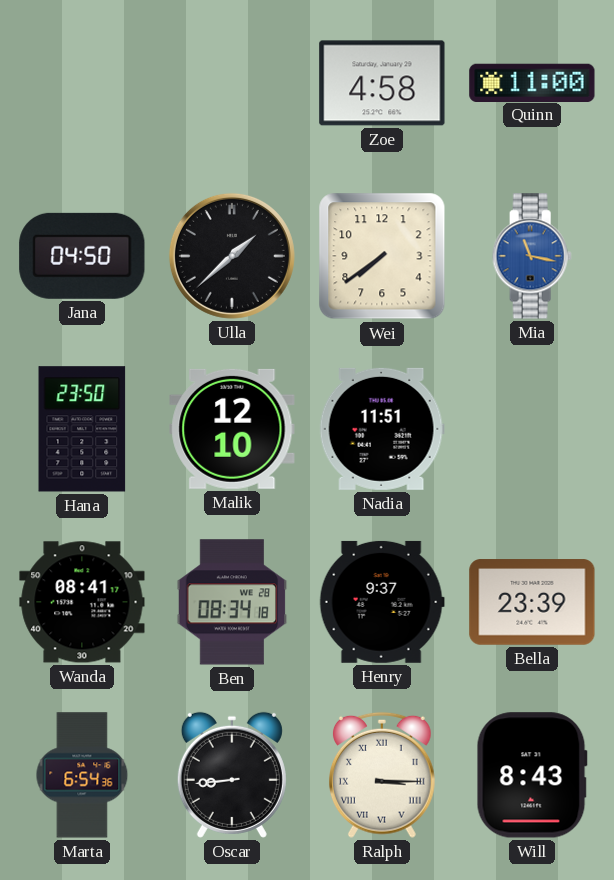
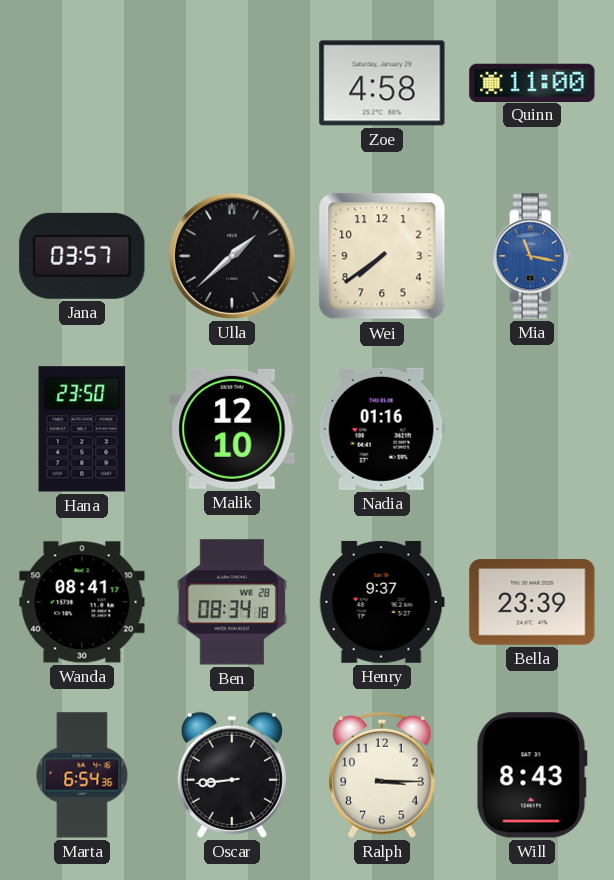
Jana: 04:50 -> 03:57 (82, 256)
Nadia: 11:51 -> 01:16 (382, 429)
Ralph numerals: Roman -> Arabic (382, 775)
